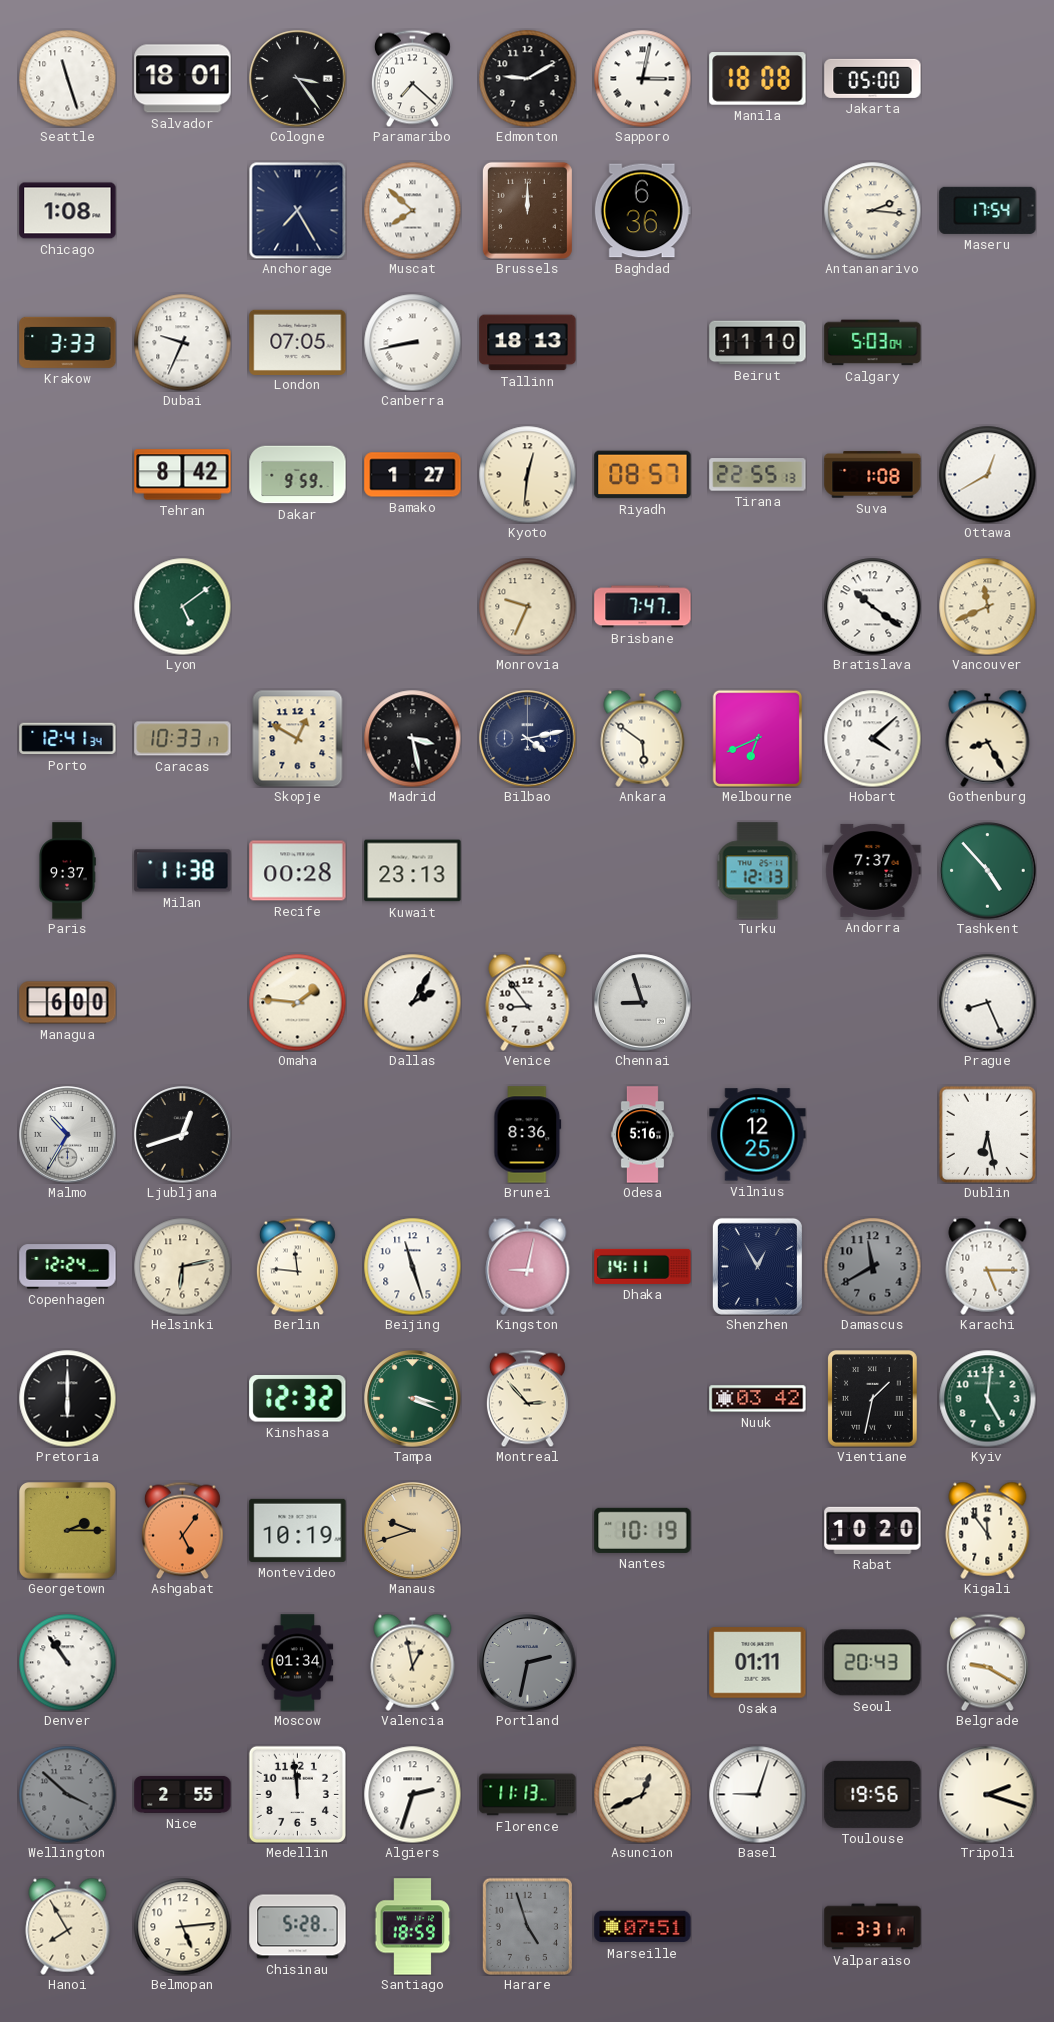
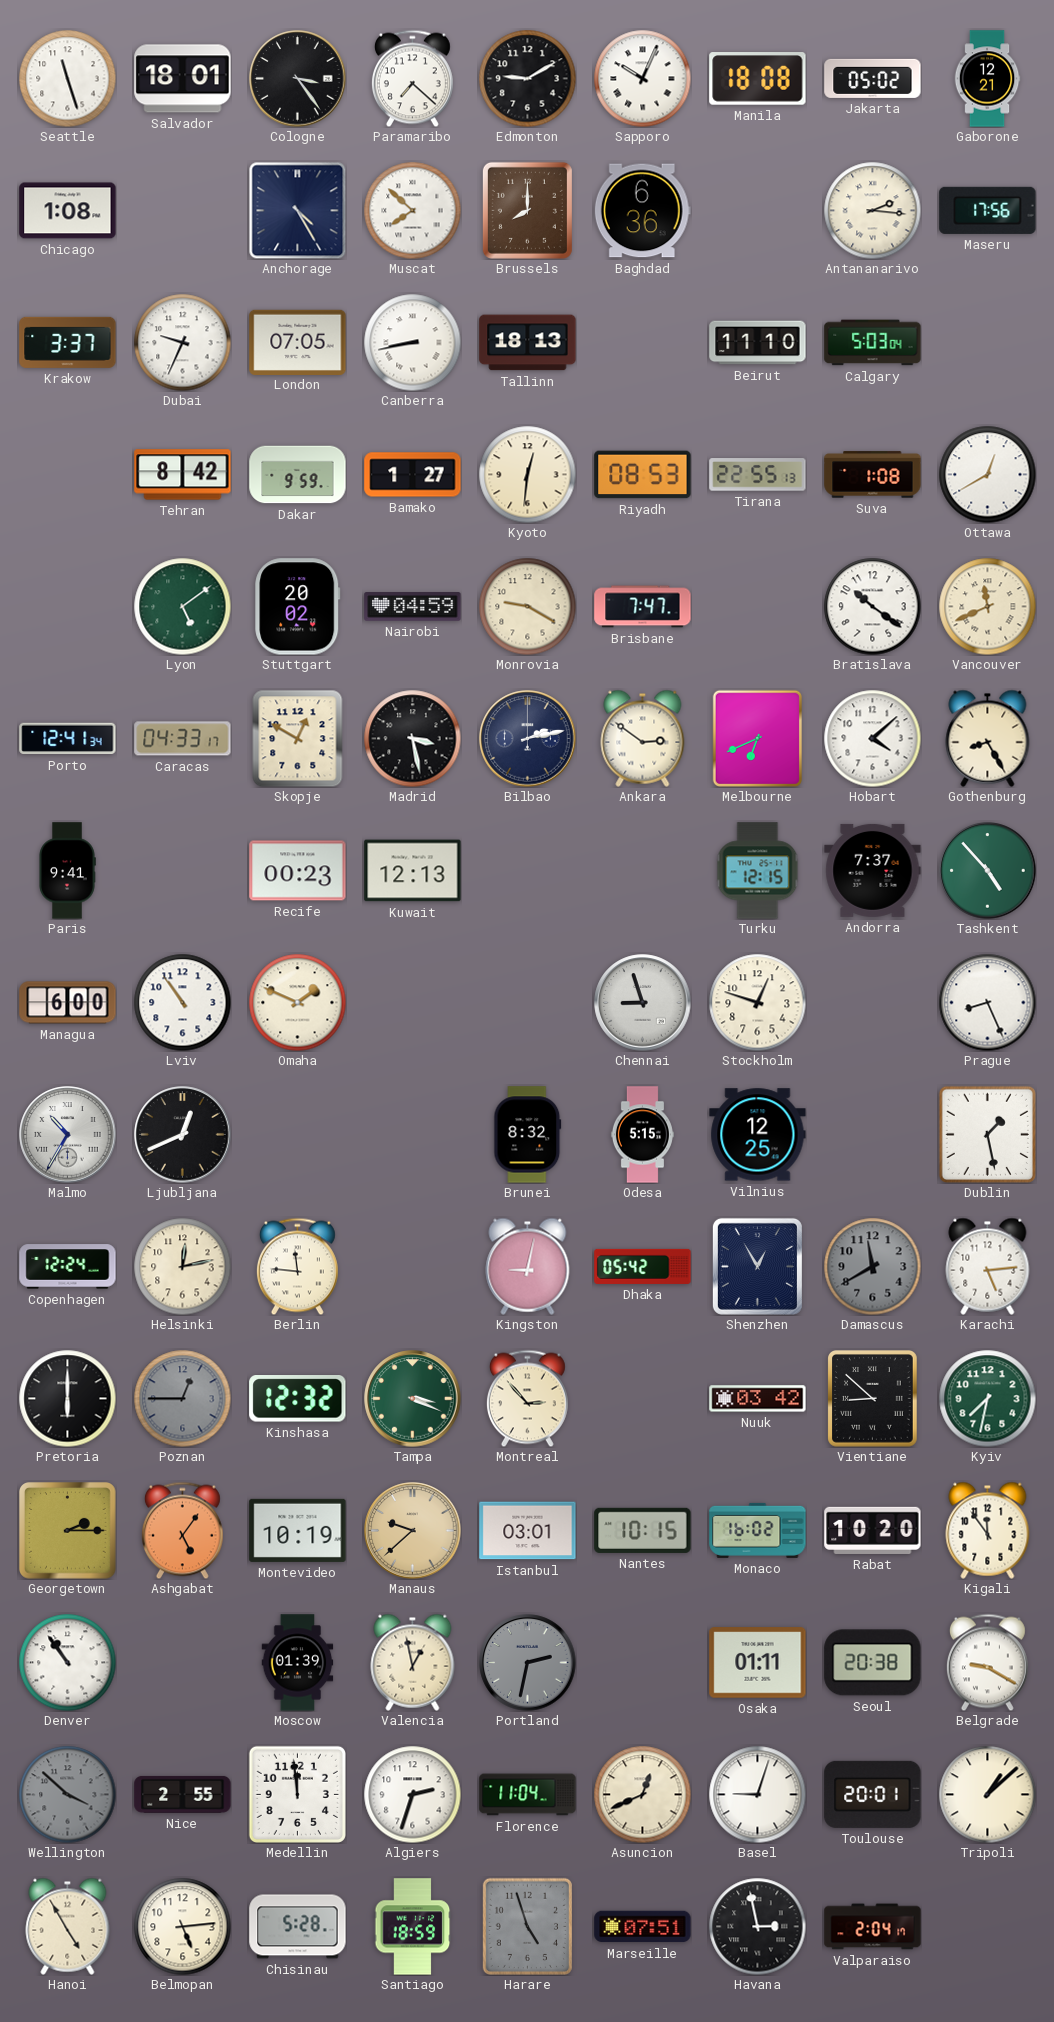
Sapporo: 3:02 -> 10:04 (642, 78)
Jakarta: 05:00 -> 05:02 (873, 78)
Gaborone: none -> 12:21 (987, 79)
Anchorage: 7:25 -> 4:25 (297, 210)
Brussels: 12:00 -> 8:00 (527, 210)
Maseru: 17:54 -> 17:56 (988, 210)
Krakow: 3:33 -> 3:37 (68, 342)
Riyadh: 08:57 -> 08:53 (643, 475)
Stuttgart: none -> 20:02 (298, 607)
Nairobi: none -> 04:59 (413, 607)
Monrovia: 9:34 -> 9:20 (527, 606)
Caracas: 10:33 -> 04:33 (183, 739)
Bilbao: 4:13 -> 2:13 (528, 739)
Ankara: 5:51 -> 2:51 (643, 738)
Paris: 9:37 -> 9:41 (67, 871)
Milan: 11:38 -> none (183, 871)
Recife: 00:28 -> 00:23 (298, 871)
Kuwait: 23:13 -> 12:13 (413, 871)
Turku: 12:13 -> 12:15 (758, 871)
Lviv: none -> 10:54 (182, 1002)
Omaha: 1:46 -> 1:49 (297, 1002)
Dallas: 2:05 -> none (412, 1002)
Venice: 8:54 -> none (528, 1002)
Stockholm: none -> 12:48 (757, 1002)
Ljubljana: 12:42 -> 12:41 (183, 1135)
Brunei: 8:36 -> 8:32 (528, 1135)
Odesa: 5:16 -> 5:15 (642, 1135)
Dublin: 6:28 -> 1:28 (987, 1134)
Helsinki: 6:13 -> 12:13 (182, 1266)
Beijing: 11:27 -> none (412, 1266)
Dhaka: 14:11 -> 05:42 (643, 1266)
Karachi: 5:15 -> 5:14 (988, 1266)
Poznan: none -> 12:45 (182, 1398)
Vientiane: 1:32 -> 8:52 (873, 1399)
Kyiv: 5:01 -> 7:32 (987, 1398)
Manaus: 9:42 -> 9:38 (413, 1531)
Istanbul: none -> 03:01 (528, 1531)
Nantes: 10:19 -> 10:15 (643, 1530)
Monaco: none -> 16:02 (758, 1530)
Moscow: 01:34 -> 01:39 (298, 1663)
Seoul: 20:43 -> 20:38 (873, 1663)
Florence: 11:13 -> 11:04 (528, 1795)
Toulouse: 19:56 -> 20:01 (873, 1794)
Tripoli: 2:18 -> 1:08 (987, 1794)
Hanoi: 7:55 -> 4:55 (68, 1926)
Havana: none -> 2:58 (757, 1926)
Valparaiso: 3:31 -> 2:04 (873, 1927)
